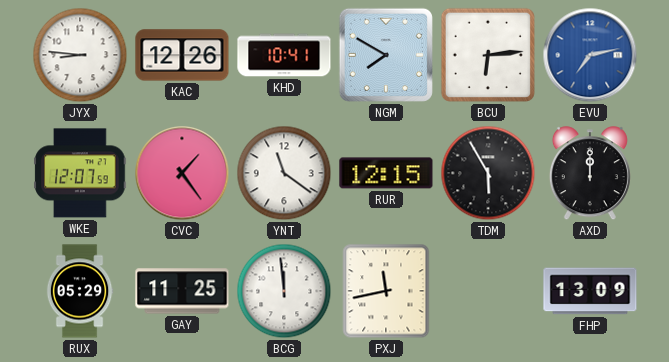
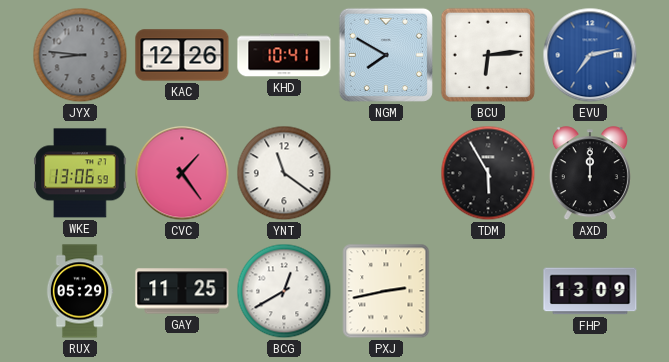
JYX dial: white -> grey (80, 55)
WKE: 12:07 -> 13:06 (80, 173)
RUR: 12:15 -> none (386, 173)
BCG: 11:59 -> 12:40 (284, 291)
PXJ: 11:43 -> 2:43 (386, 291)
